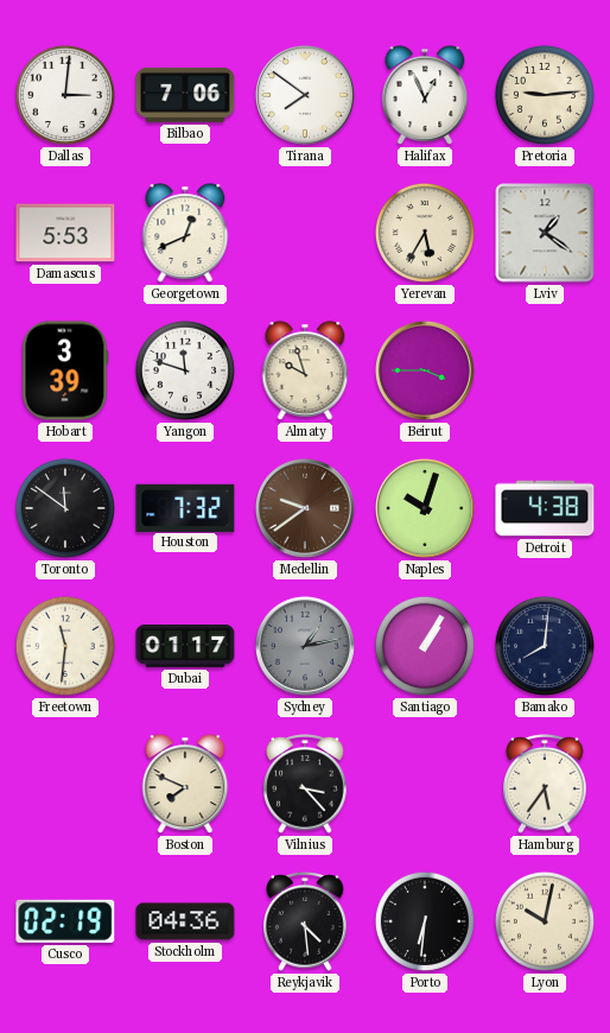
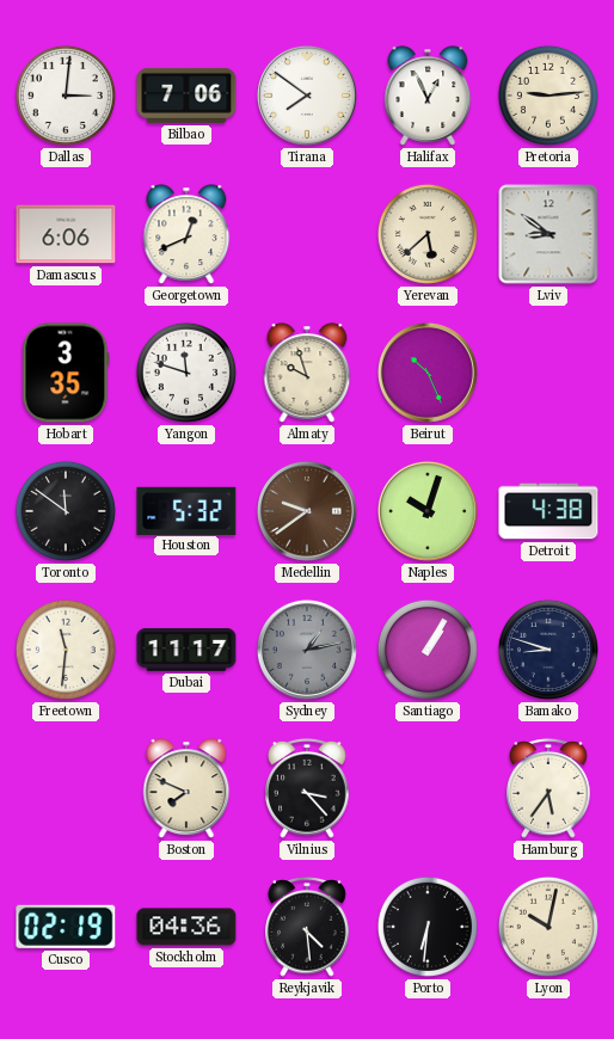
Damascus: 5:53 -> 6:06 (66, 234)
Yerevan: 5:35 -> 5:38 (428, 234)
Lviv: 1:21 -> 8:51 (548, 234)
Hobart: 3:39 -> 3:35 (66, 373)
Beirut: 3:45 -> 10:26 (428, 373)
Houston: 7:32 -> 5:32 (186, 510)
Dubai: 01:17 -> 11:17 (186, 650)
Bamako: 8:01 -> 8:48 (548, 650)
